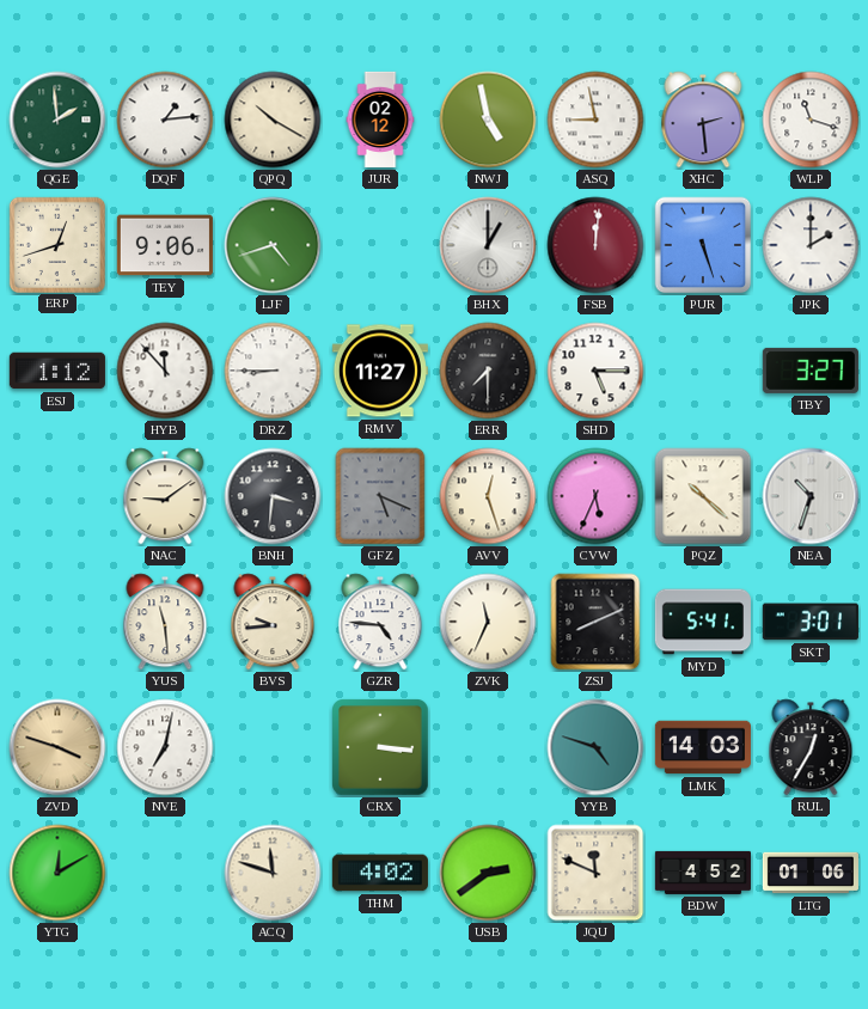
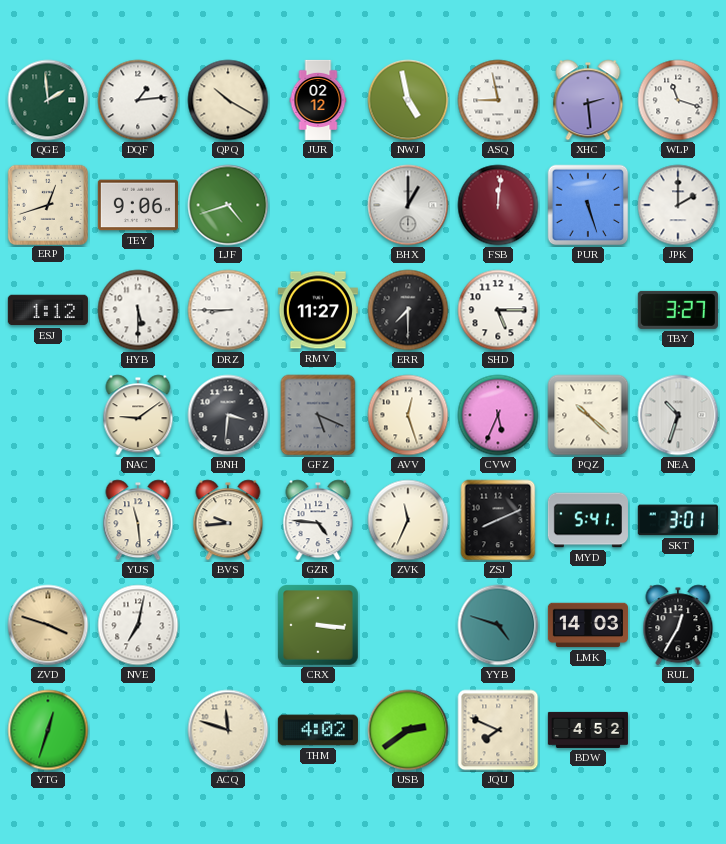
HYB: 11:53 -> 5:30 (138, 310)
YTG: 12:10 -> 12:33 (48, 730)
JQU: 11:49 -> 7:49 (498, 730)
LTG: 01:06 -> none (811, 873)
